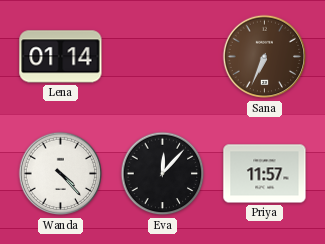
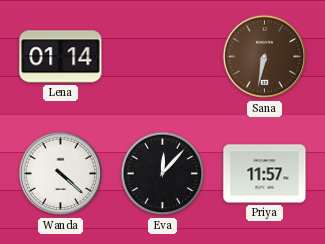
Sana: 6:34 -> 6:32 (265, 57)
Wanda: 4:23 -> 4:22 (61, 174)
